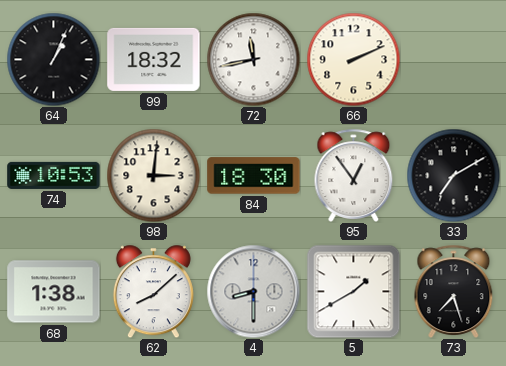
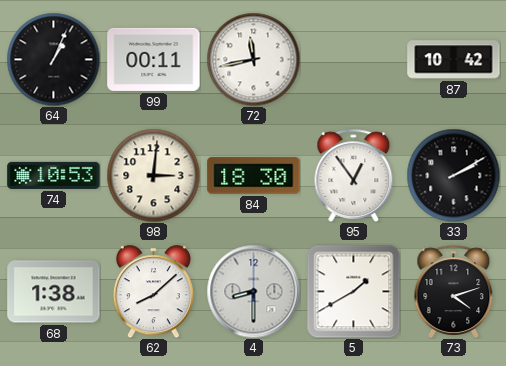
99: 18:32 -> 00:11 (154, 59)
66: 2:11 -> none (353, 59)
87: none -> 10:42 (454, 60)
33: 7:10 -> 2:10 (453, 175)
73: 7:27 -> 4:12 (454, 291)
